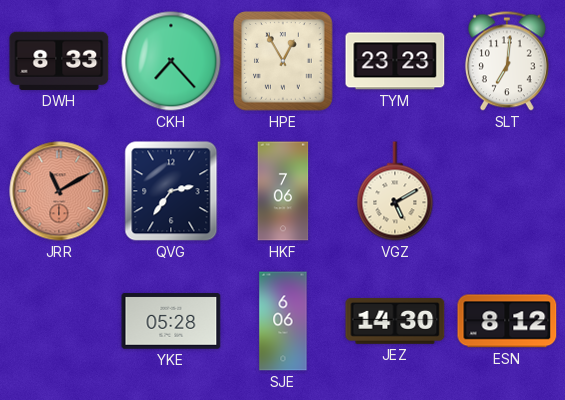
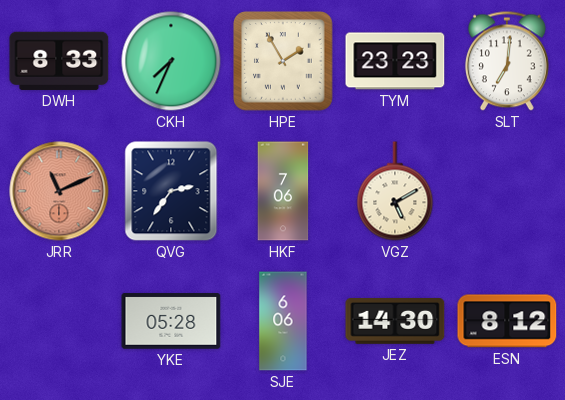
CKH: 7:23 -> 7:34 (171, 61)
HPE: 12:55 -> 1:55 (283, 61)
JRR: 11:10 -> 11:11 (59, 191)
